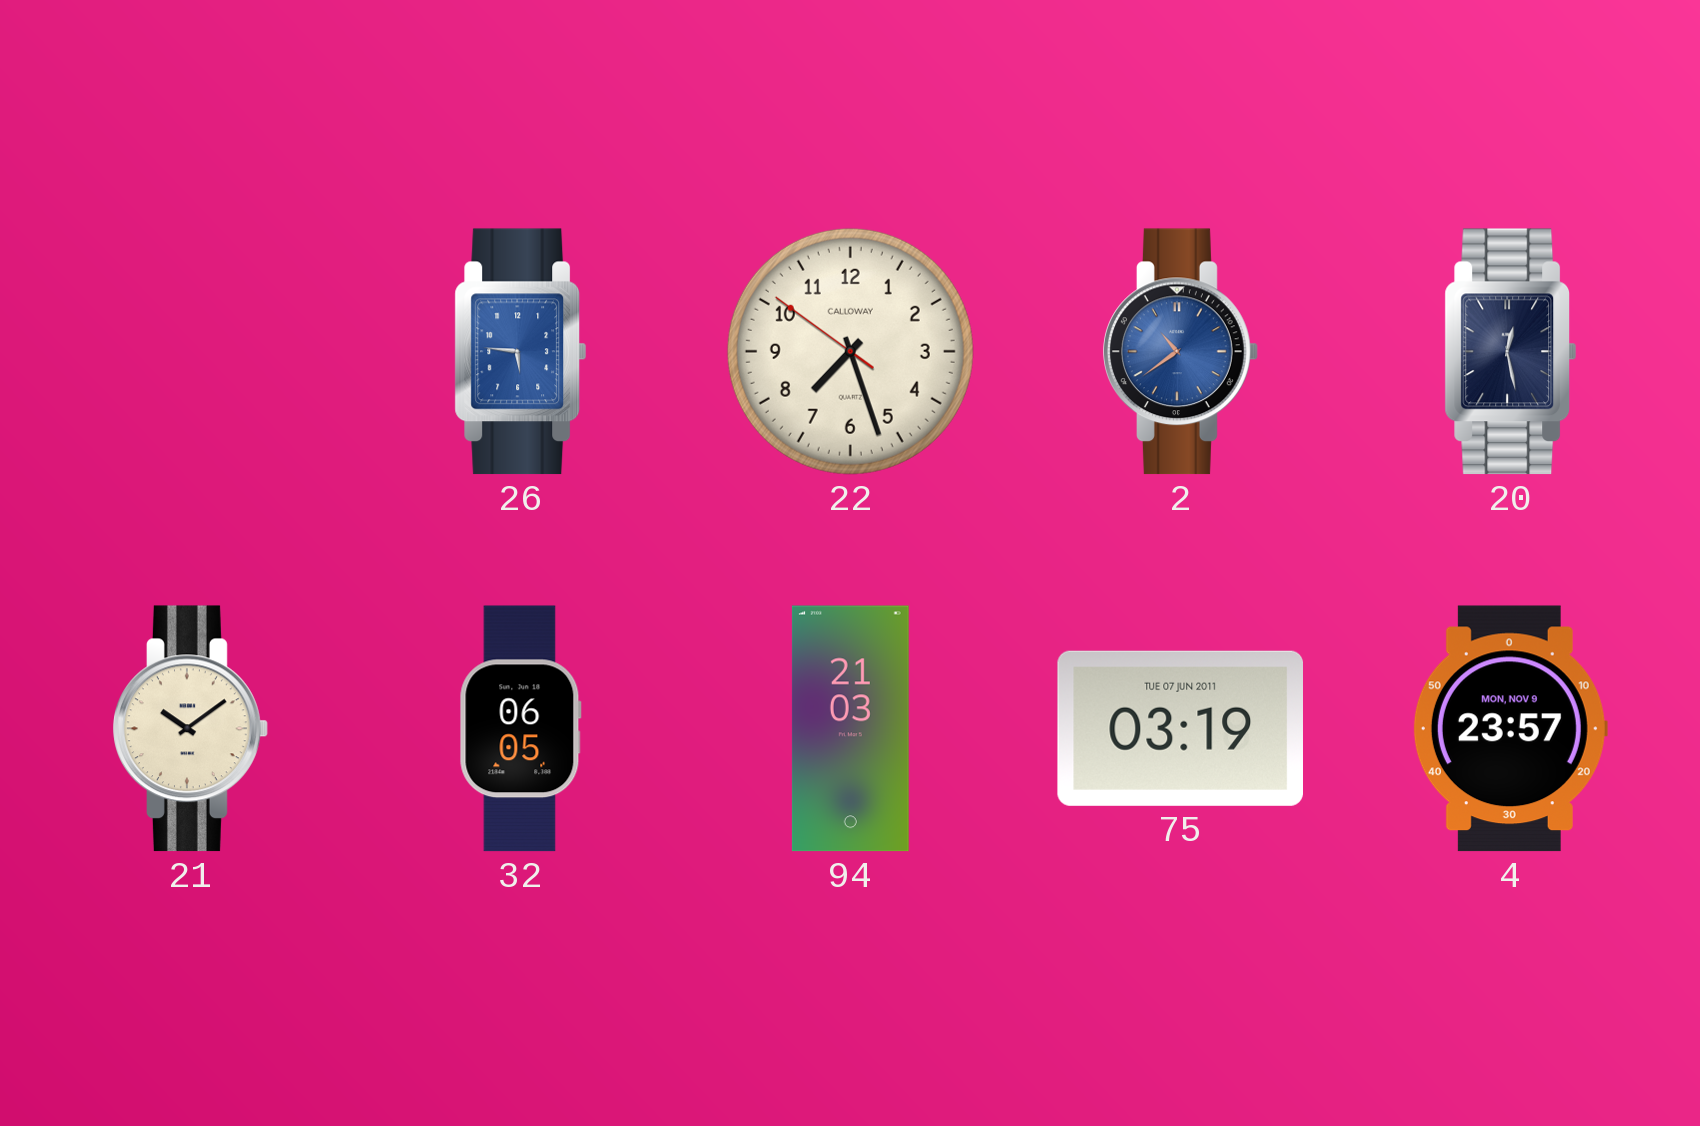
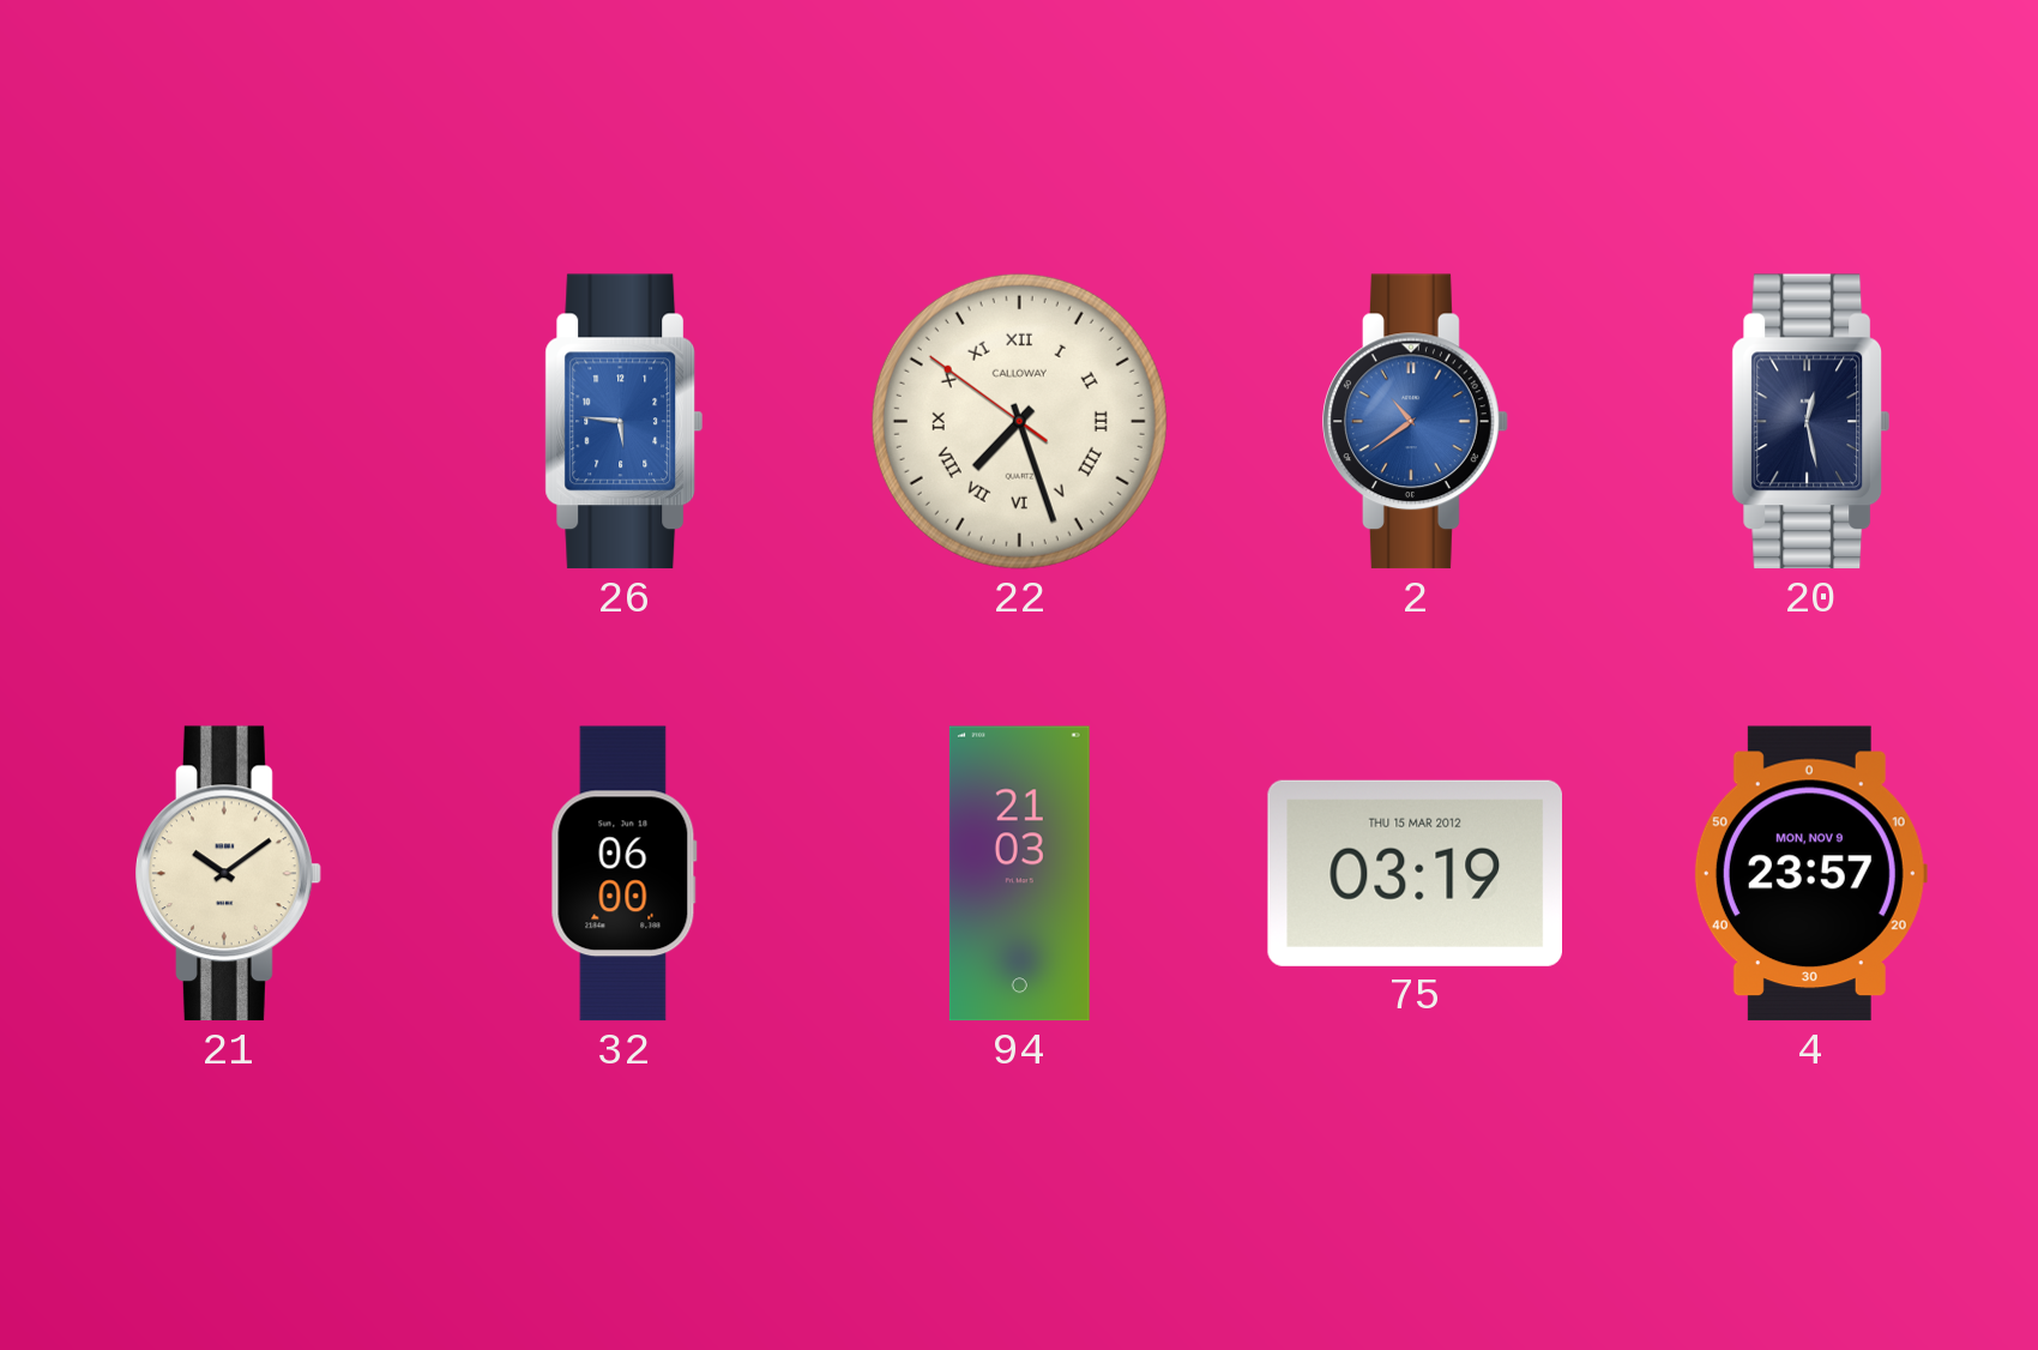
22 numerals: Arabic -> Roman (1019, 421)
32: 06:05 -> 06:00 (623, 874)
75 date: TUE 07 JUN 2011 -> THU 15 MAR 2012 (1415, 873)
